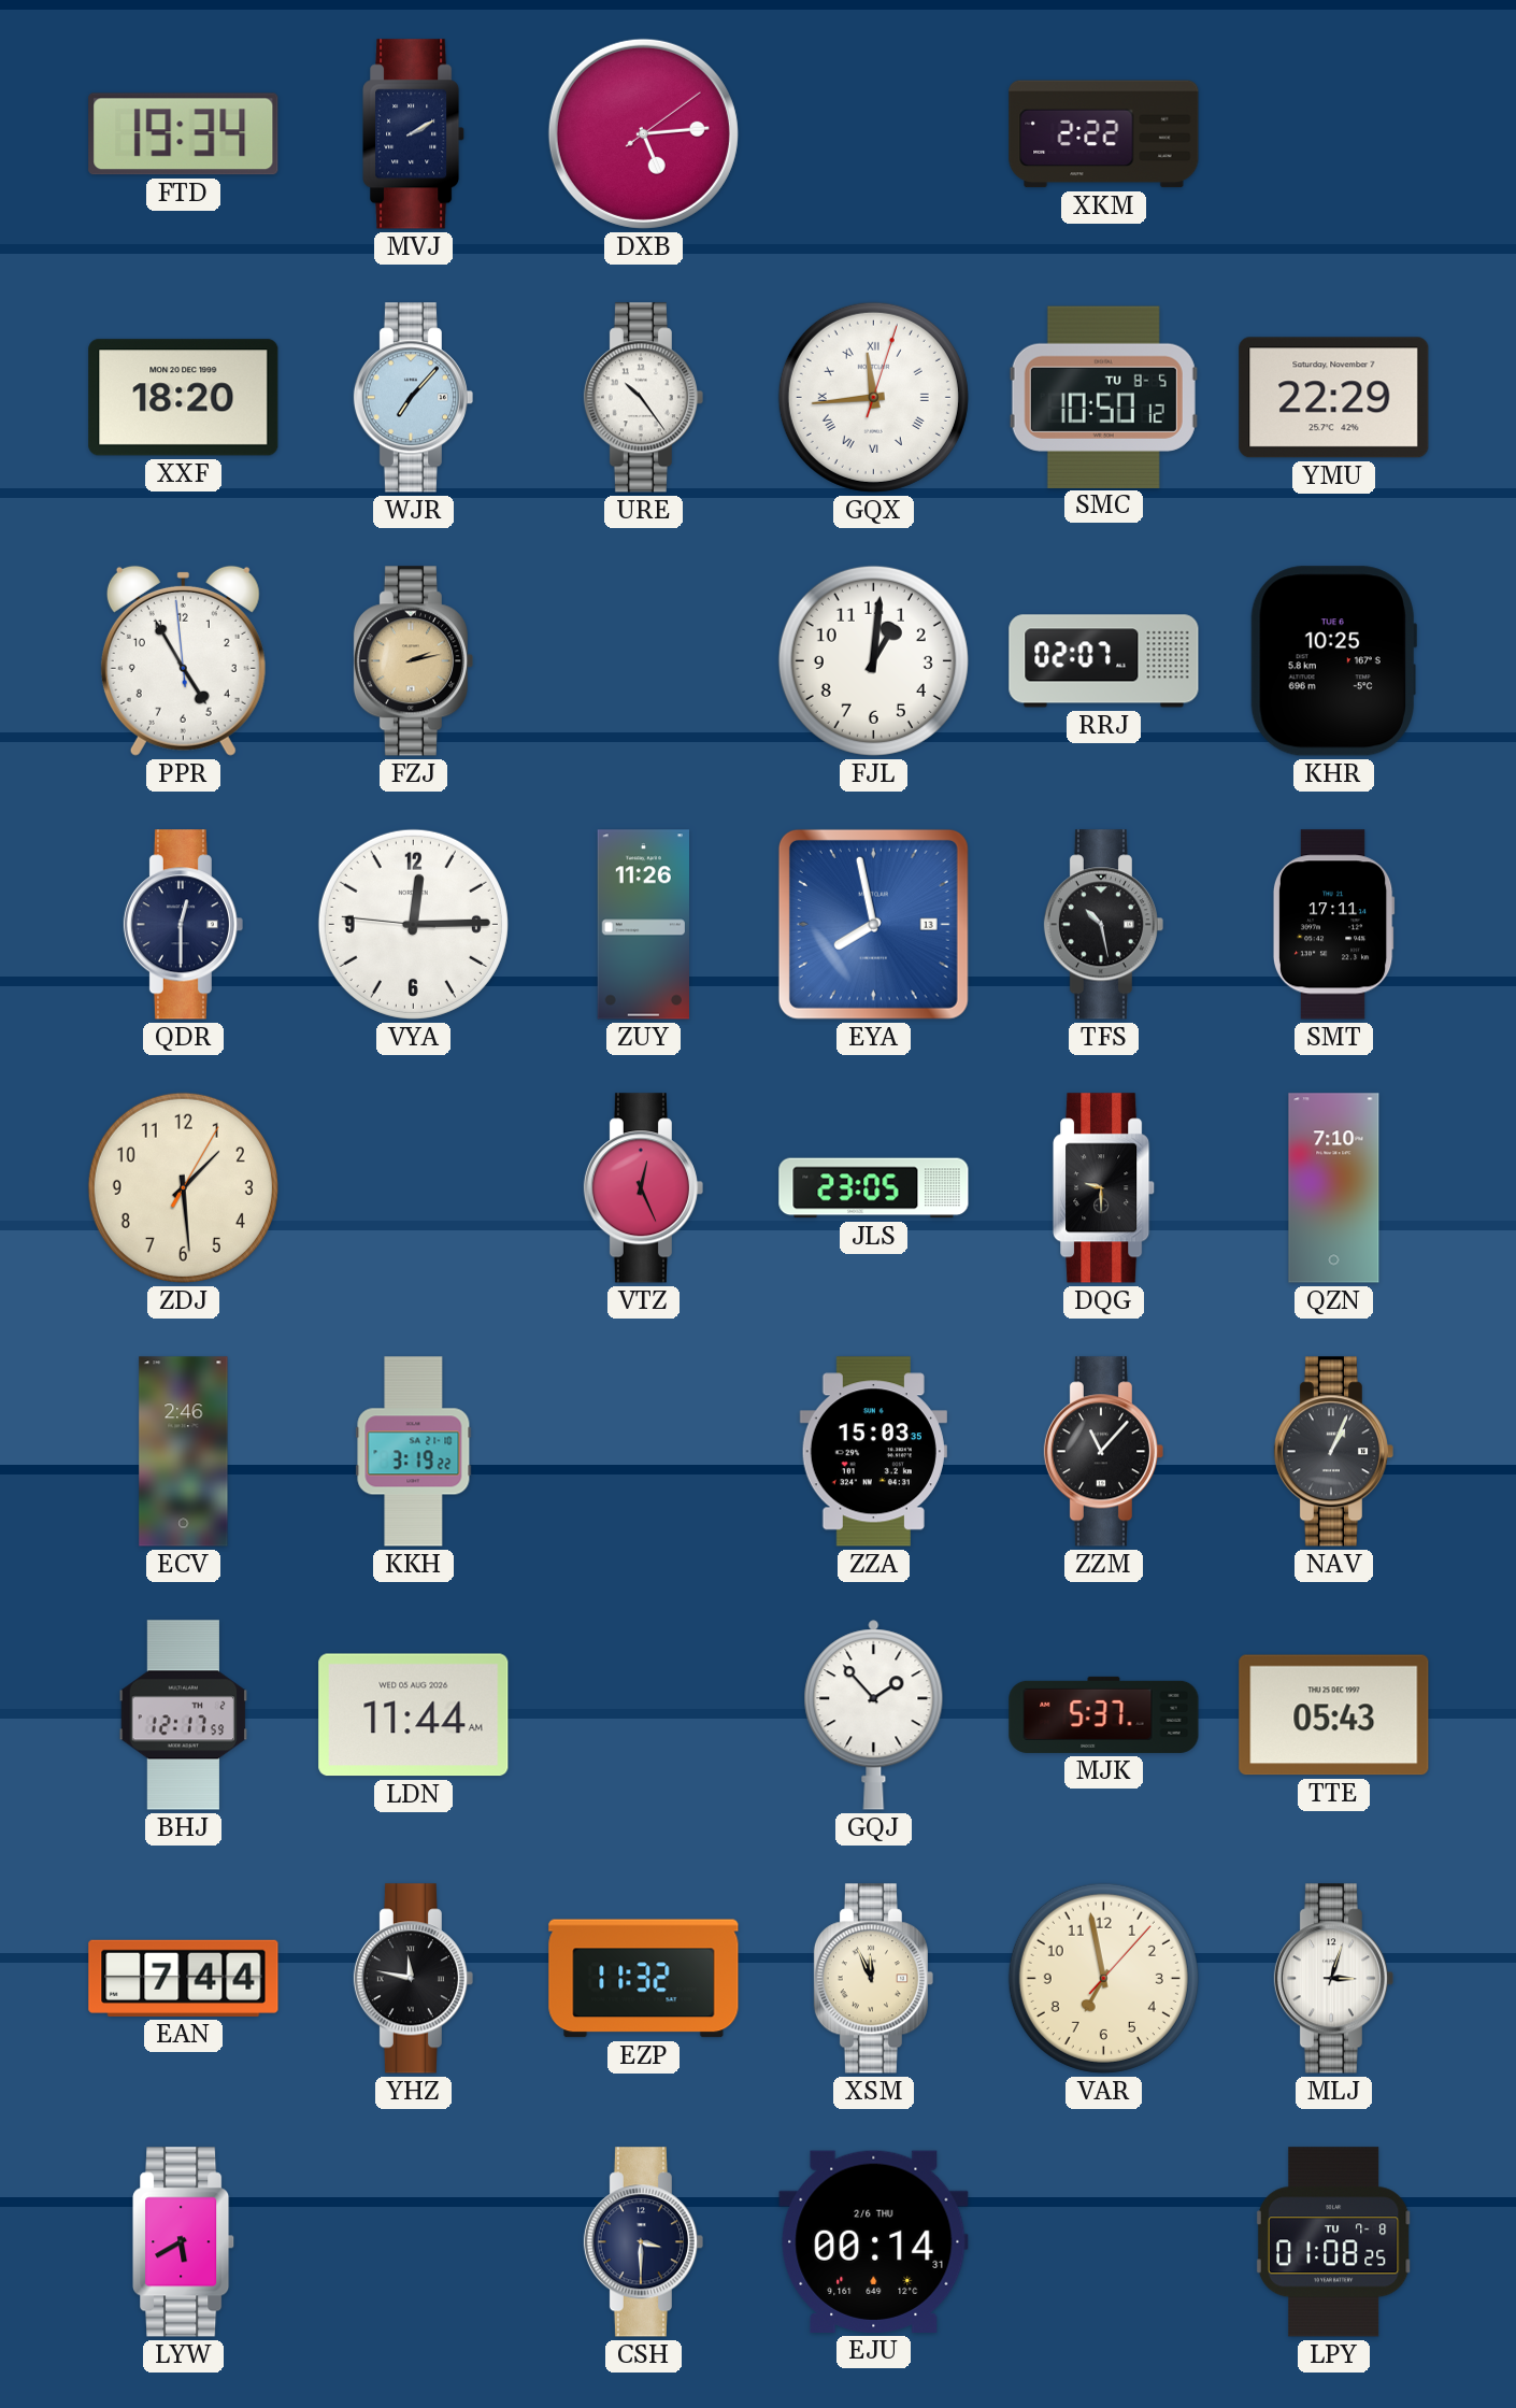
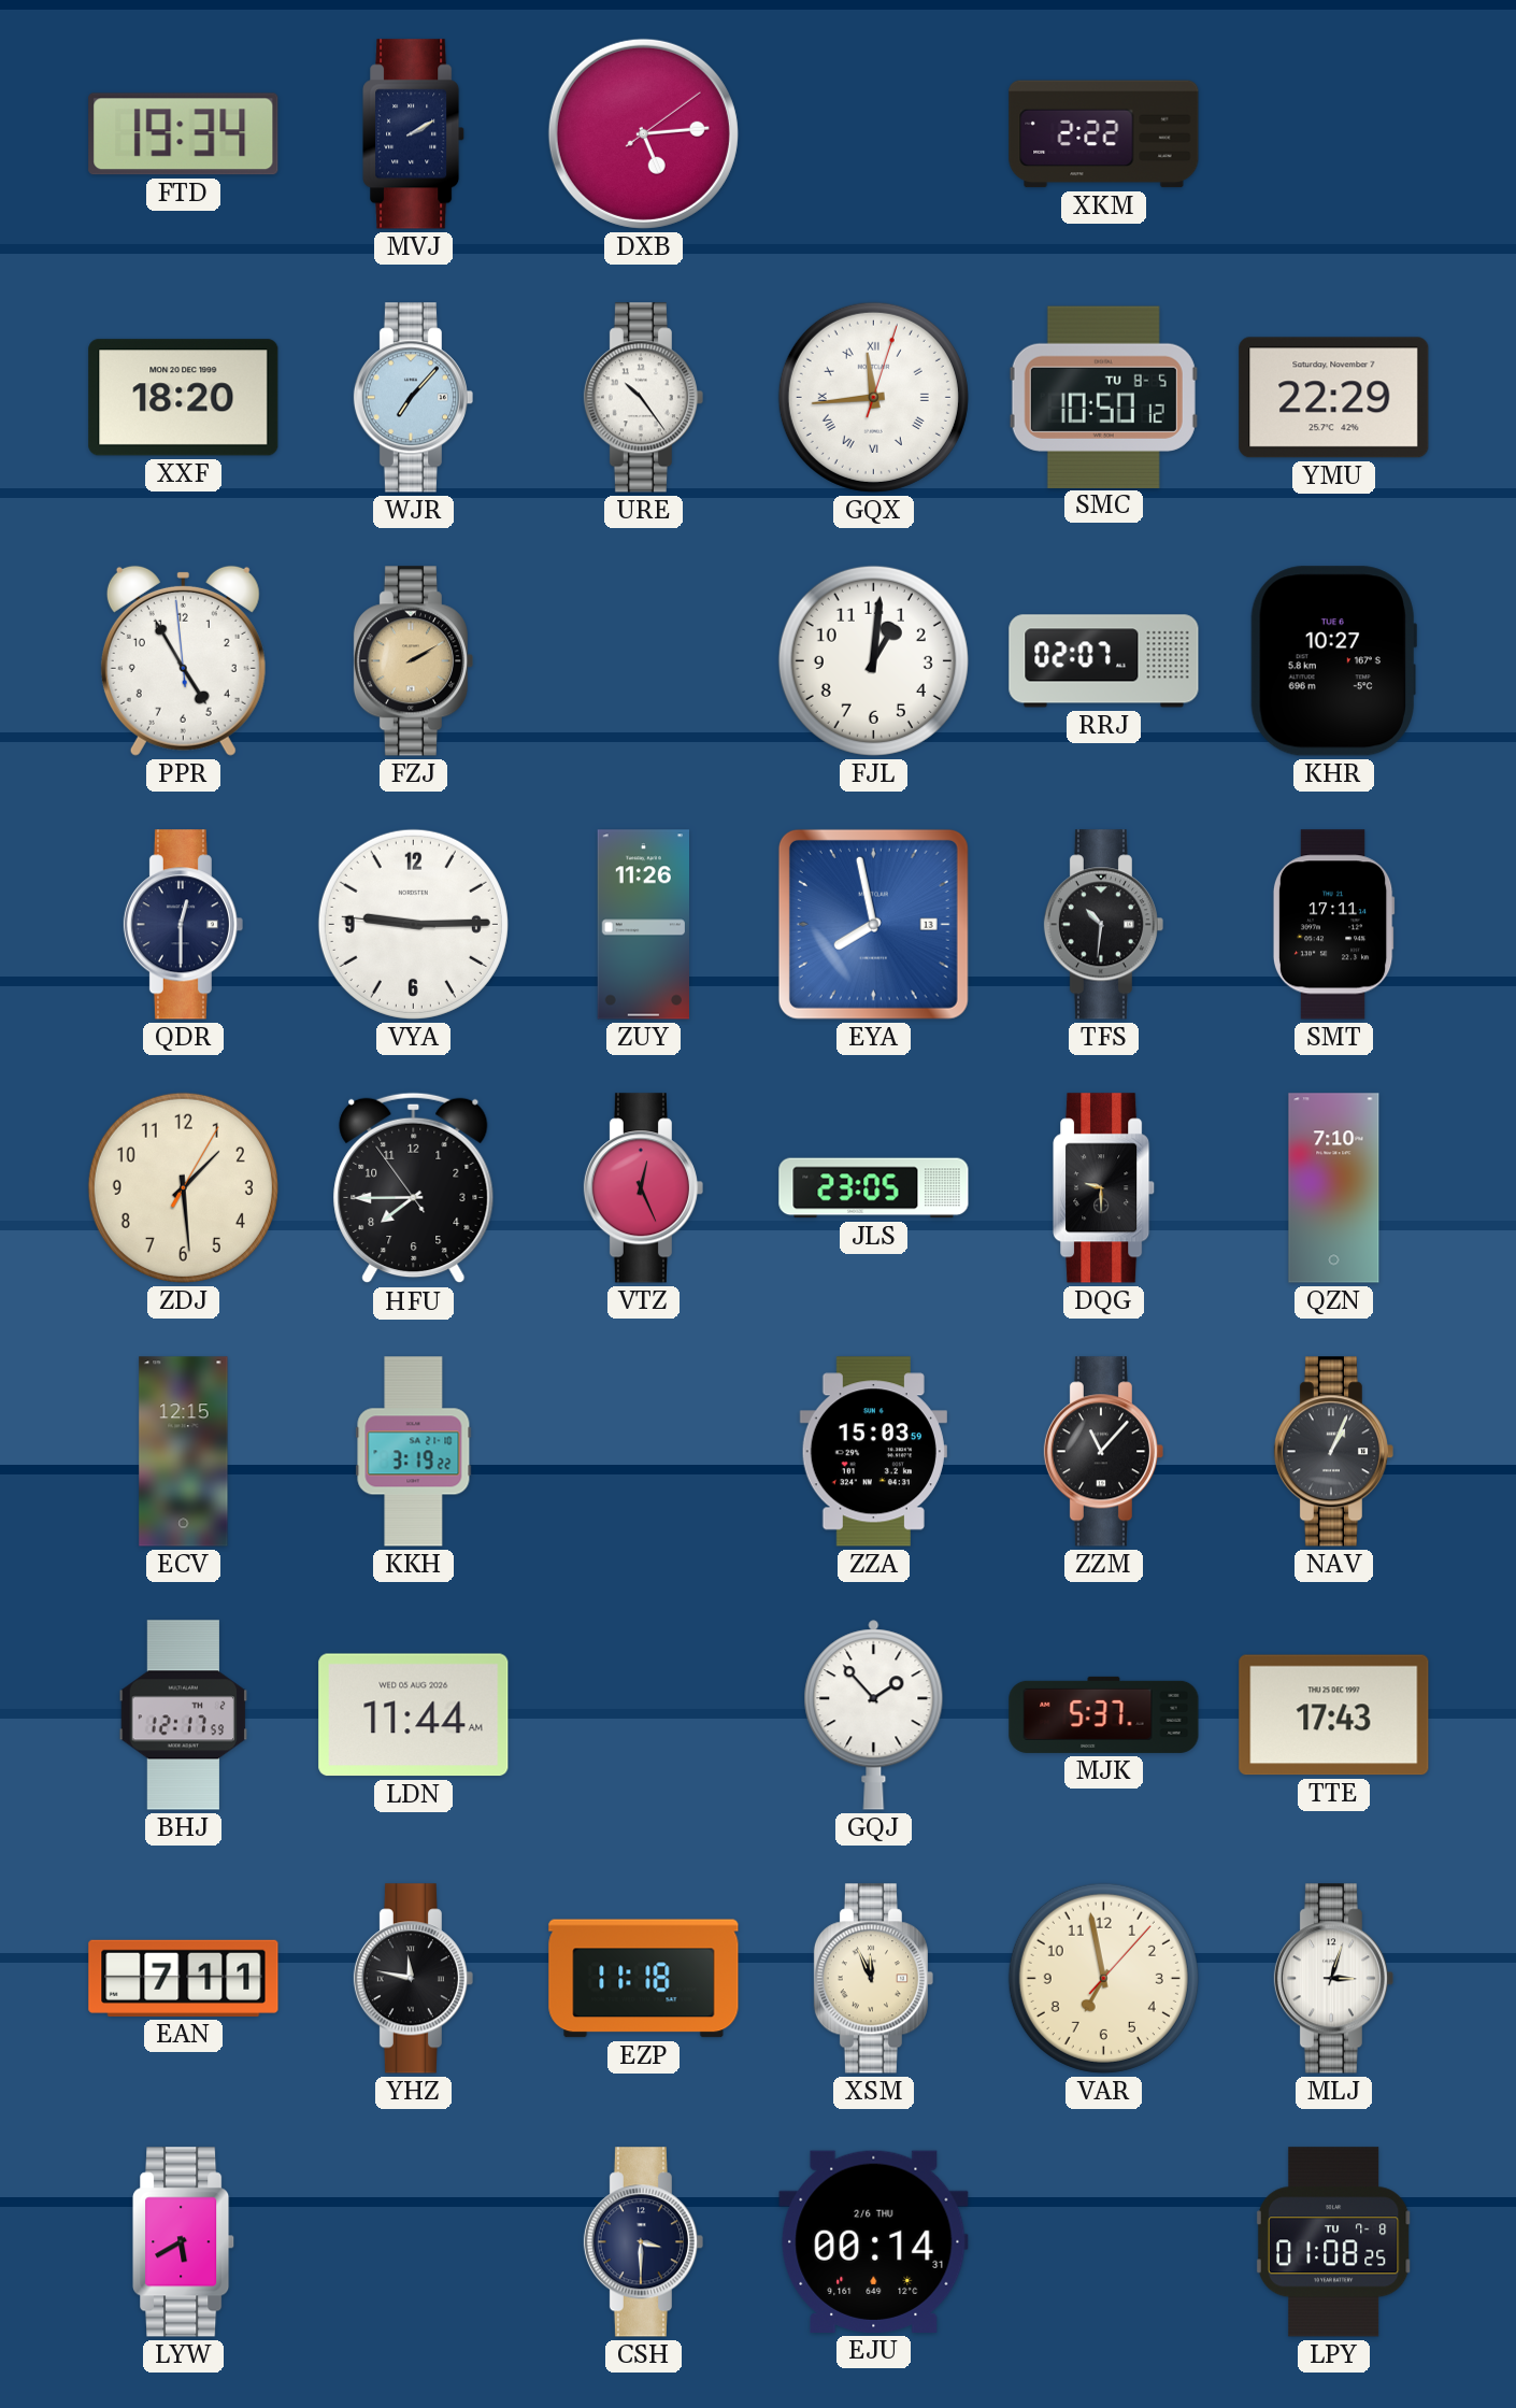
FZJ: 2:13 -> 2:10 (413, 661)
KHR: 10:25 -> 10:27 (1333, 661)
VYA: 12:14 -> 9:14 (413, 924)
TFS: 10:28 -> 10:31 (1103, 925)
HFU: none -> 7:44 (414, 1188)
ECV: 2:46 -> 12:15 (184, 1452)
ZZA: 15:03:35 -> 15:03:59 (873, 1452)
TTE: 05:43 -> 17:43 (1334, 1715)
EAN: 7:44 -> 7:11 (184, 1978)
EZP: 11:32 -> 11:18 (644, 1979)
